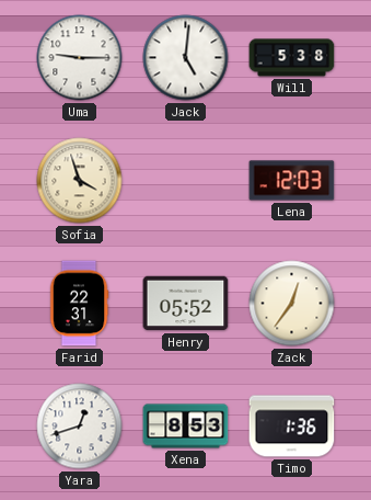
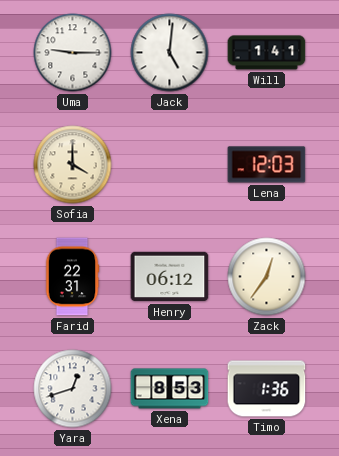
Will: 5:38 -> 1:41 (267, 53)
Sofia: 3:57 -> 4:00 (73, 165)
Henry: 05:52 -> 06:12 (170, 277)
